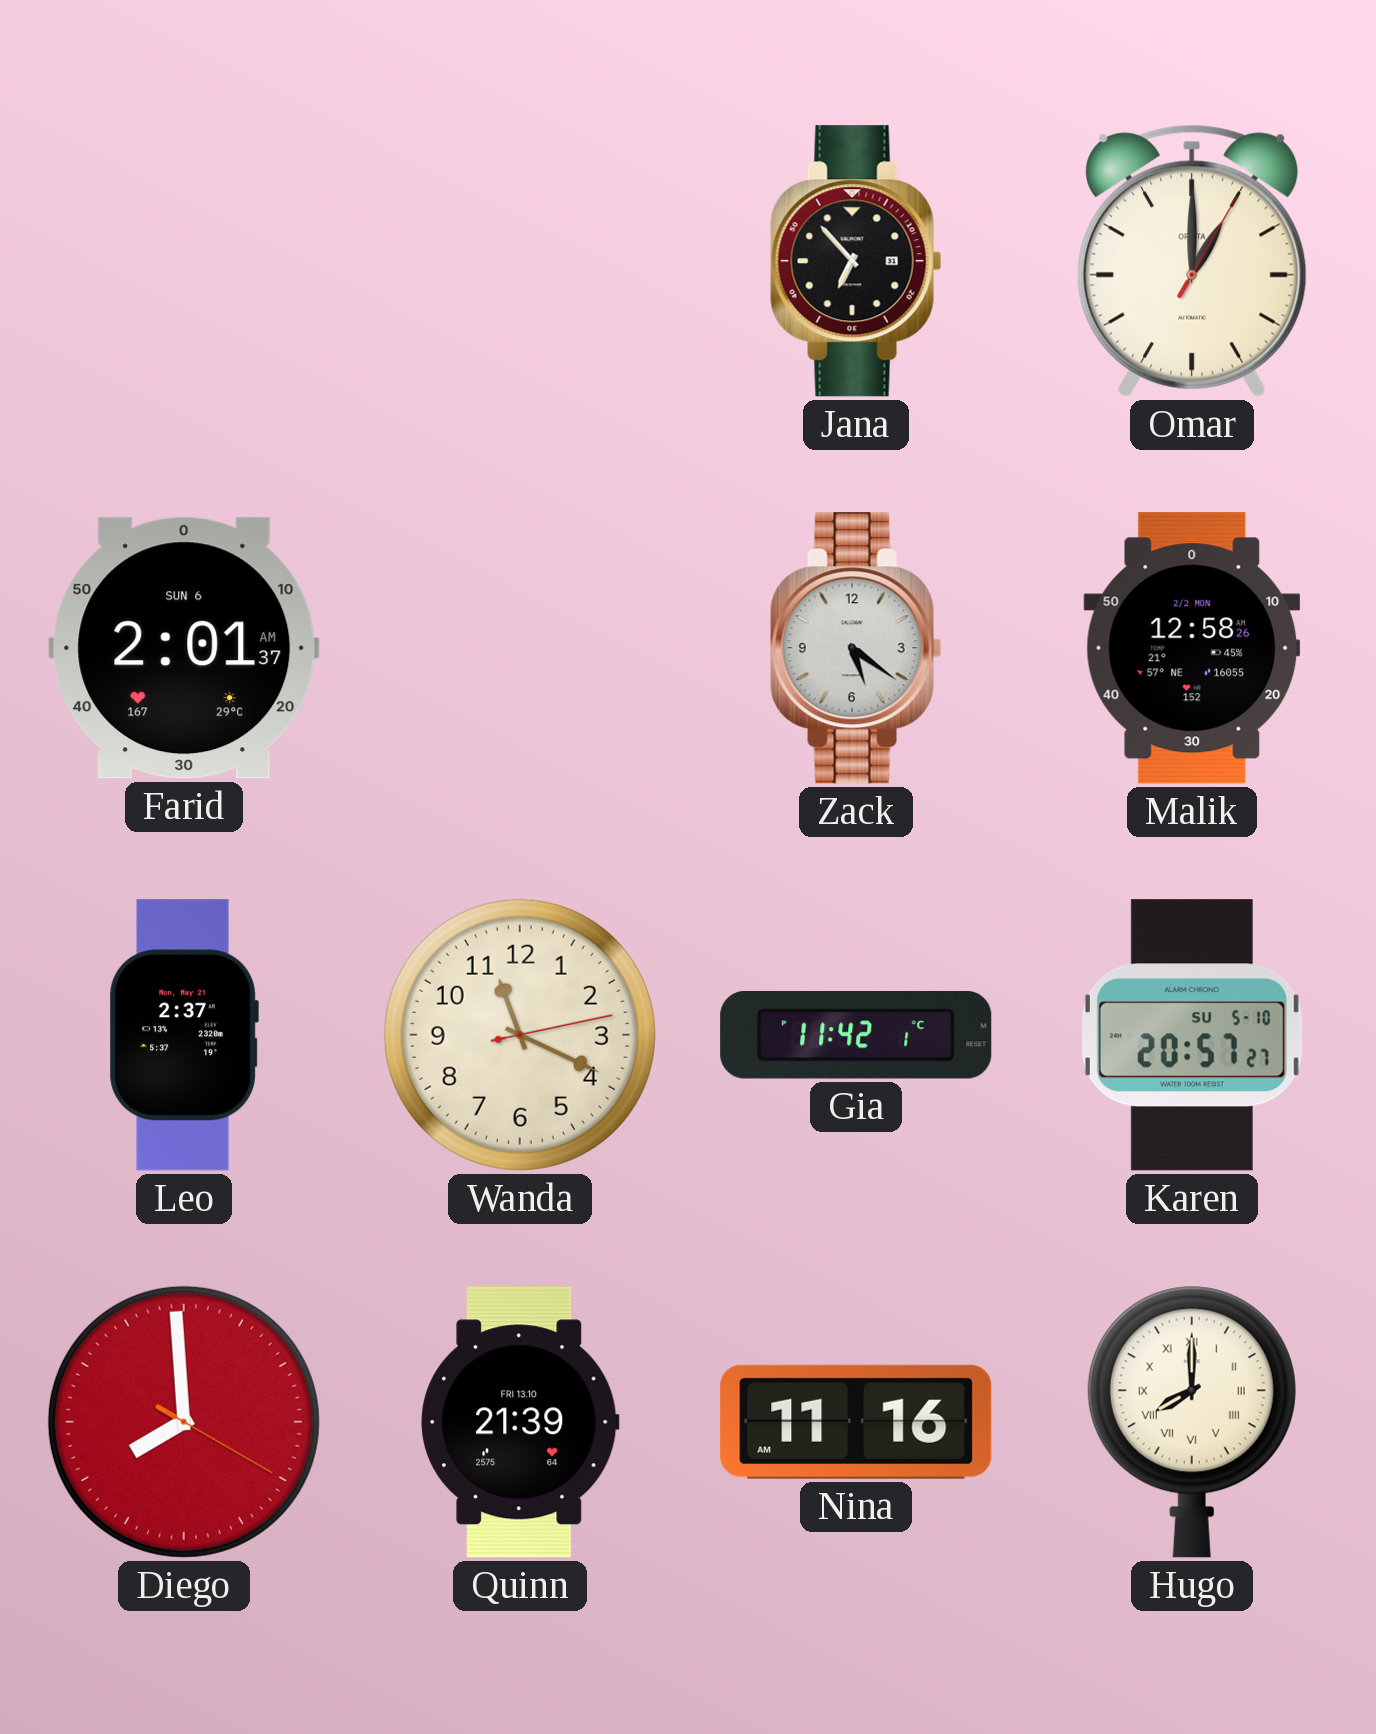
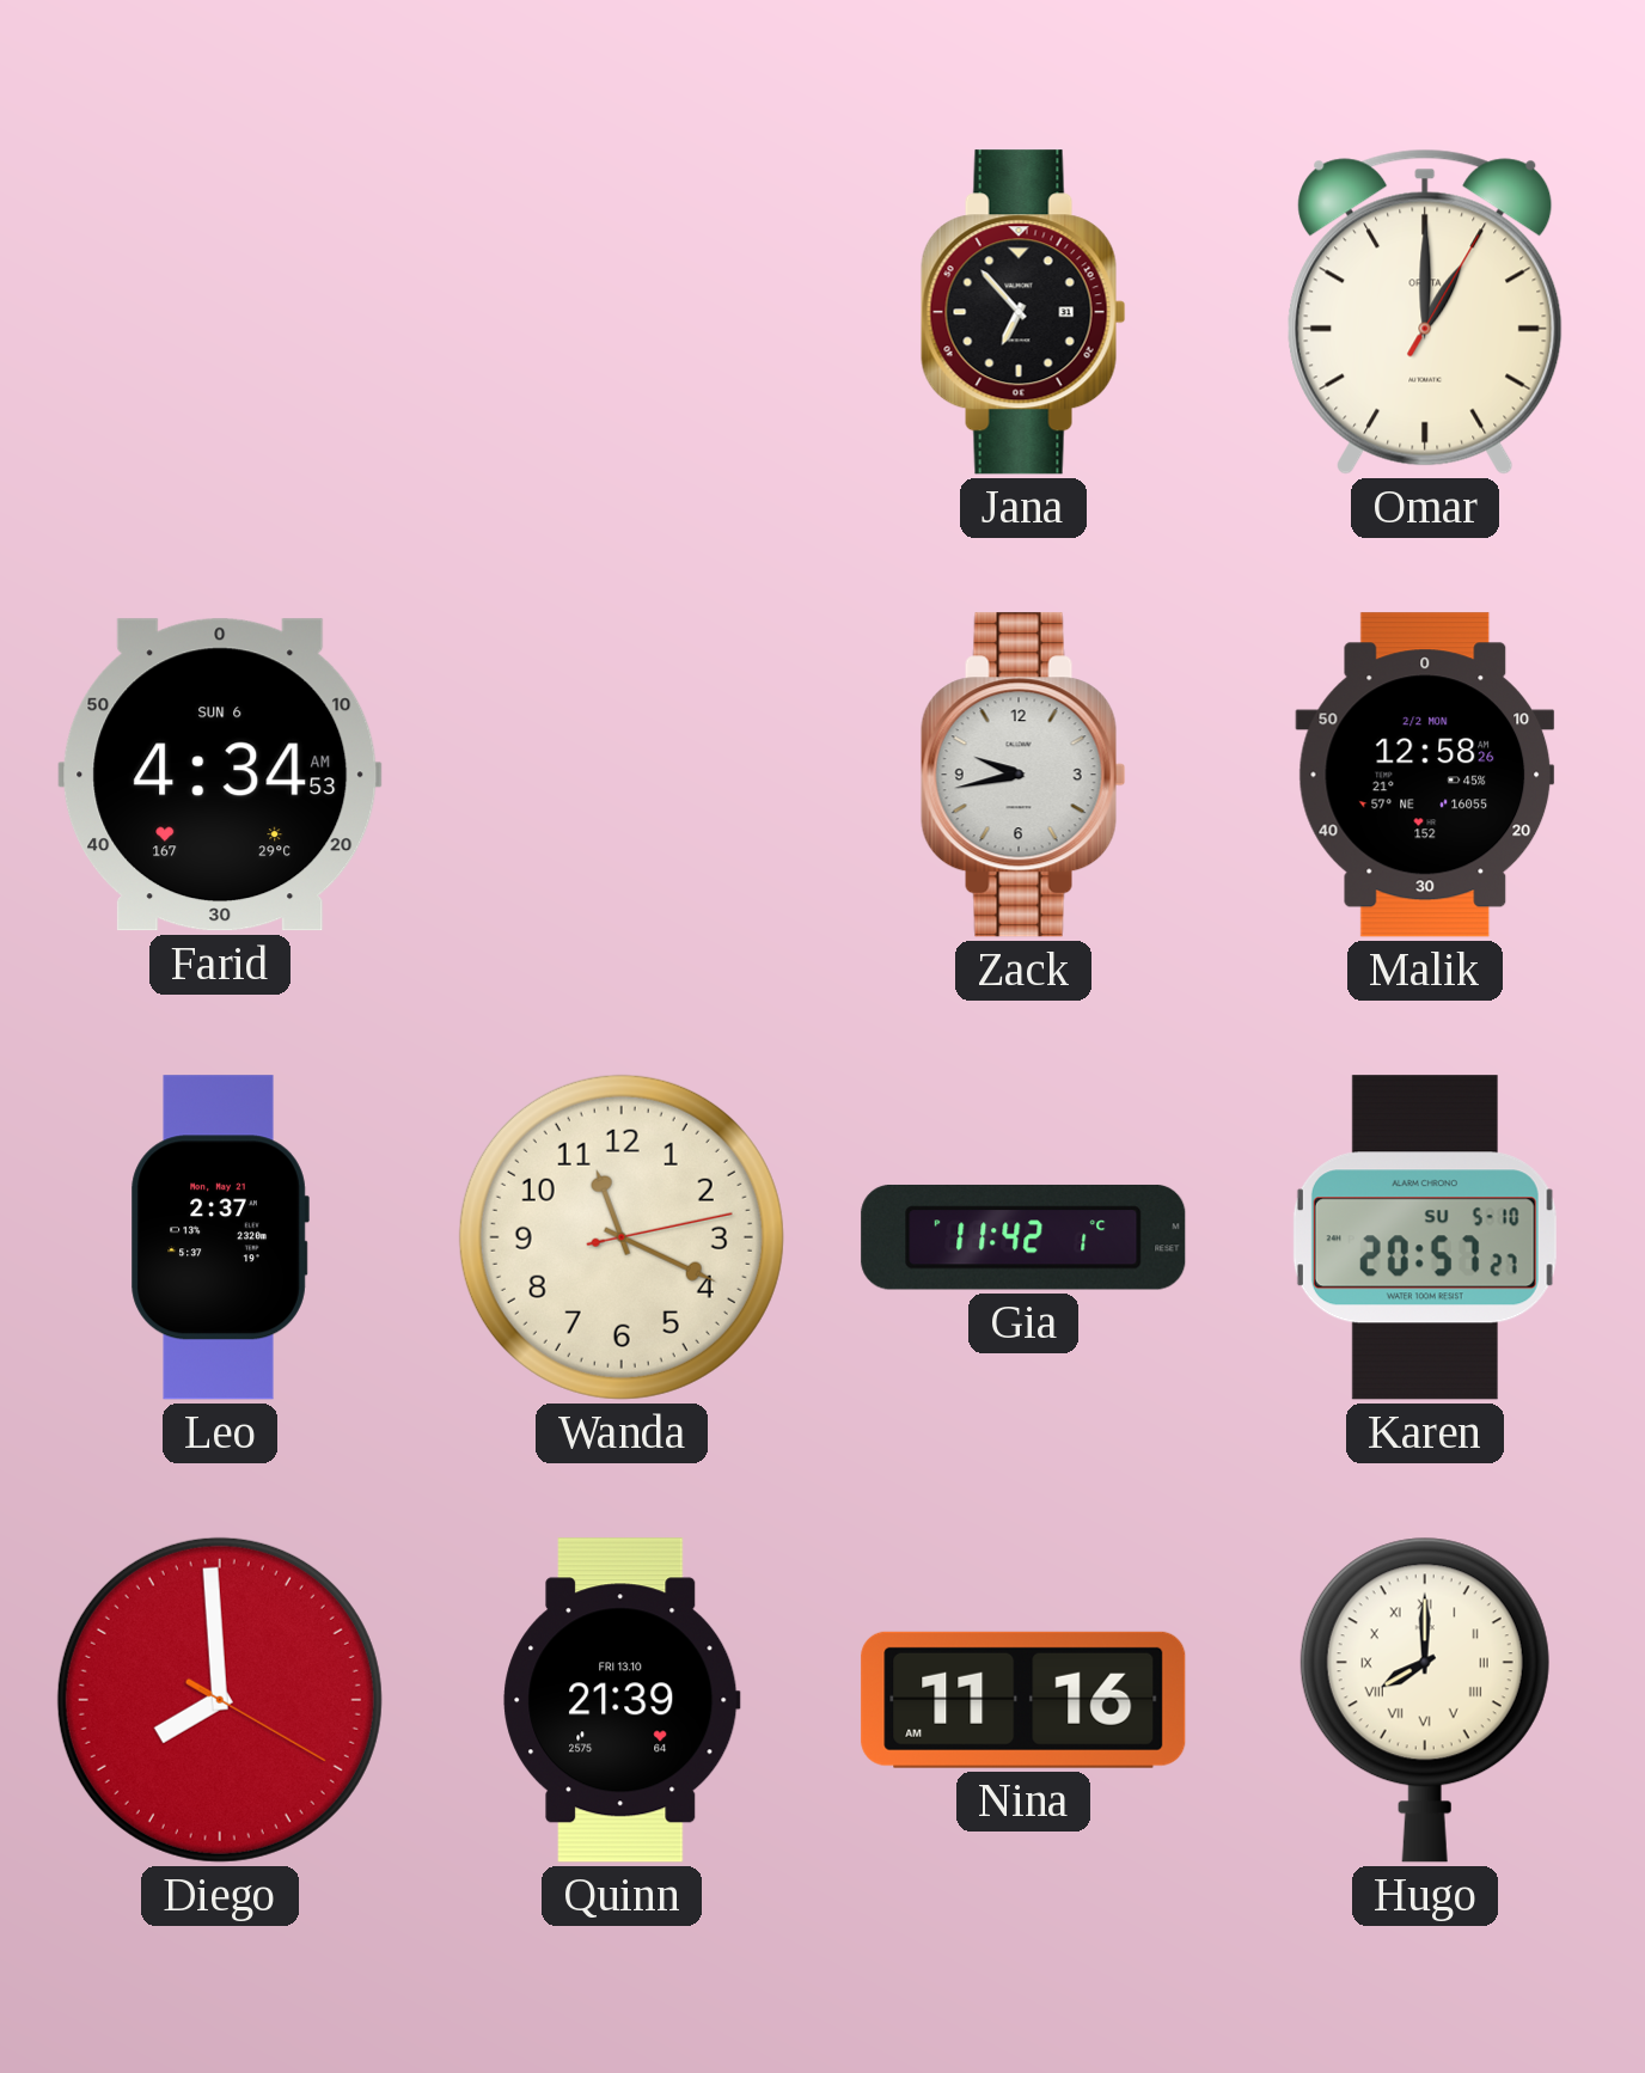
Farid: 2:01 -> 4:34 (220, 775)
Zack: 5:21 -> 9:43 (1023, 775)
